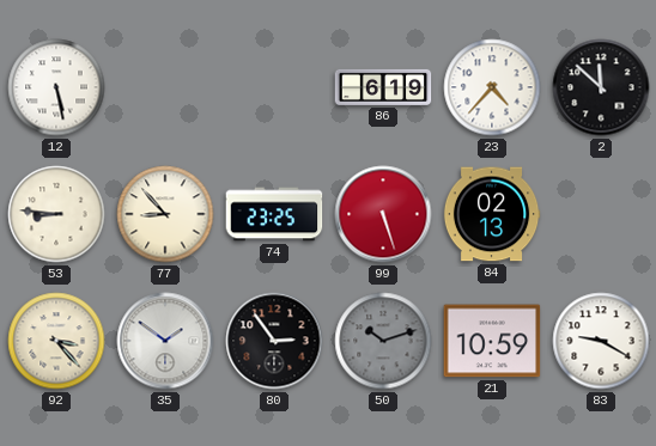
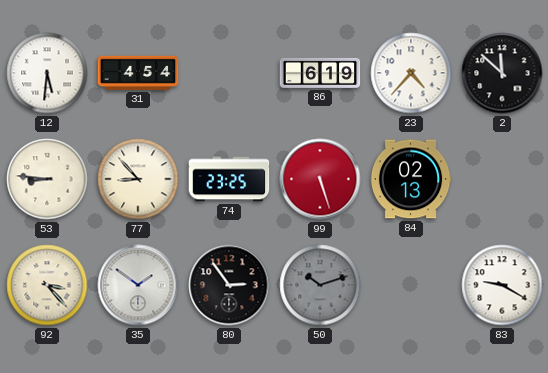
12: 5:28 -> 5:31 (47, 73)
31: none -> 4:54 (138, 73)
21: 10:59 -> none (492, 341)
